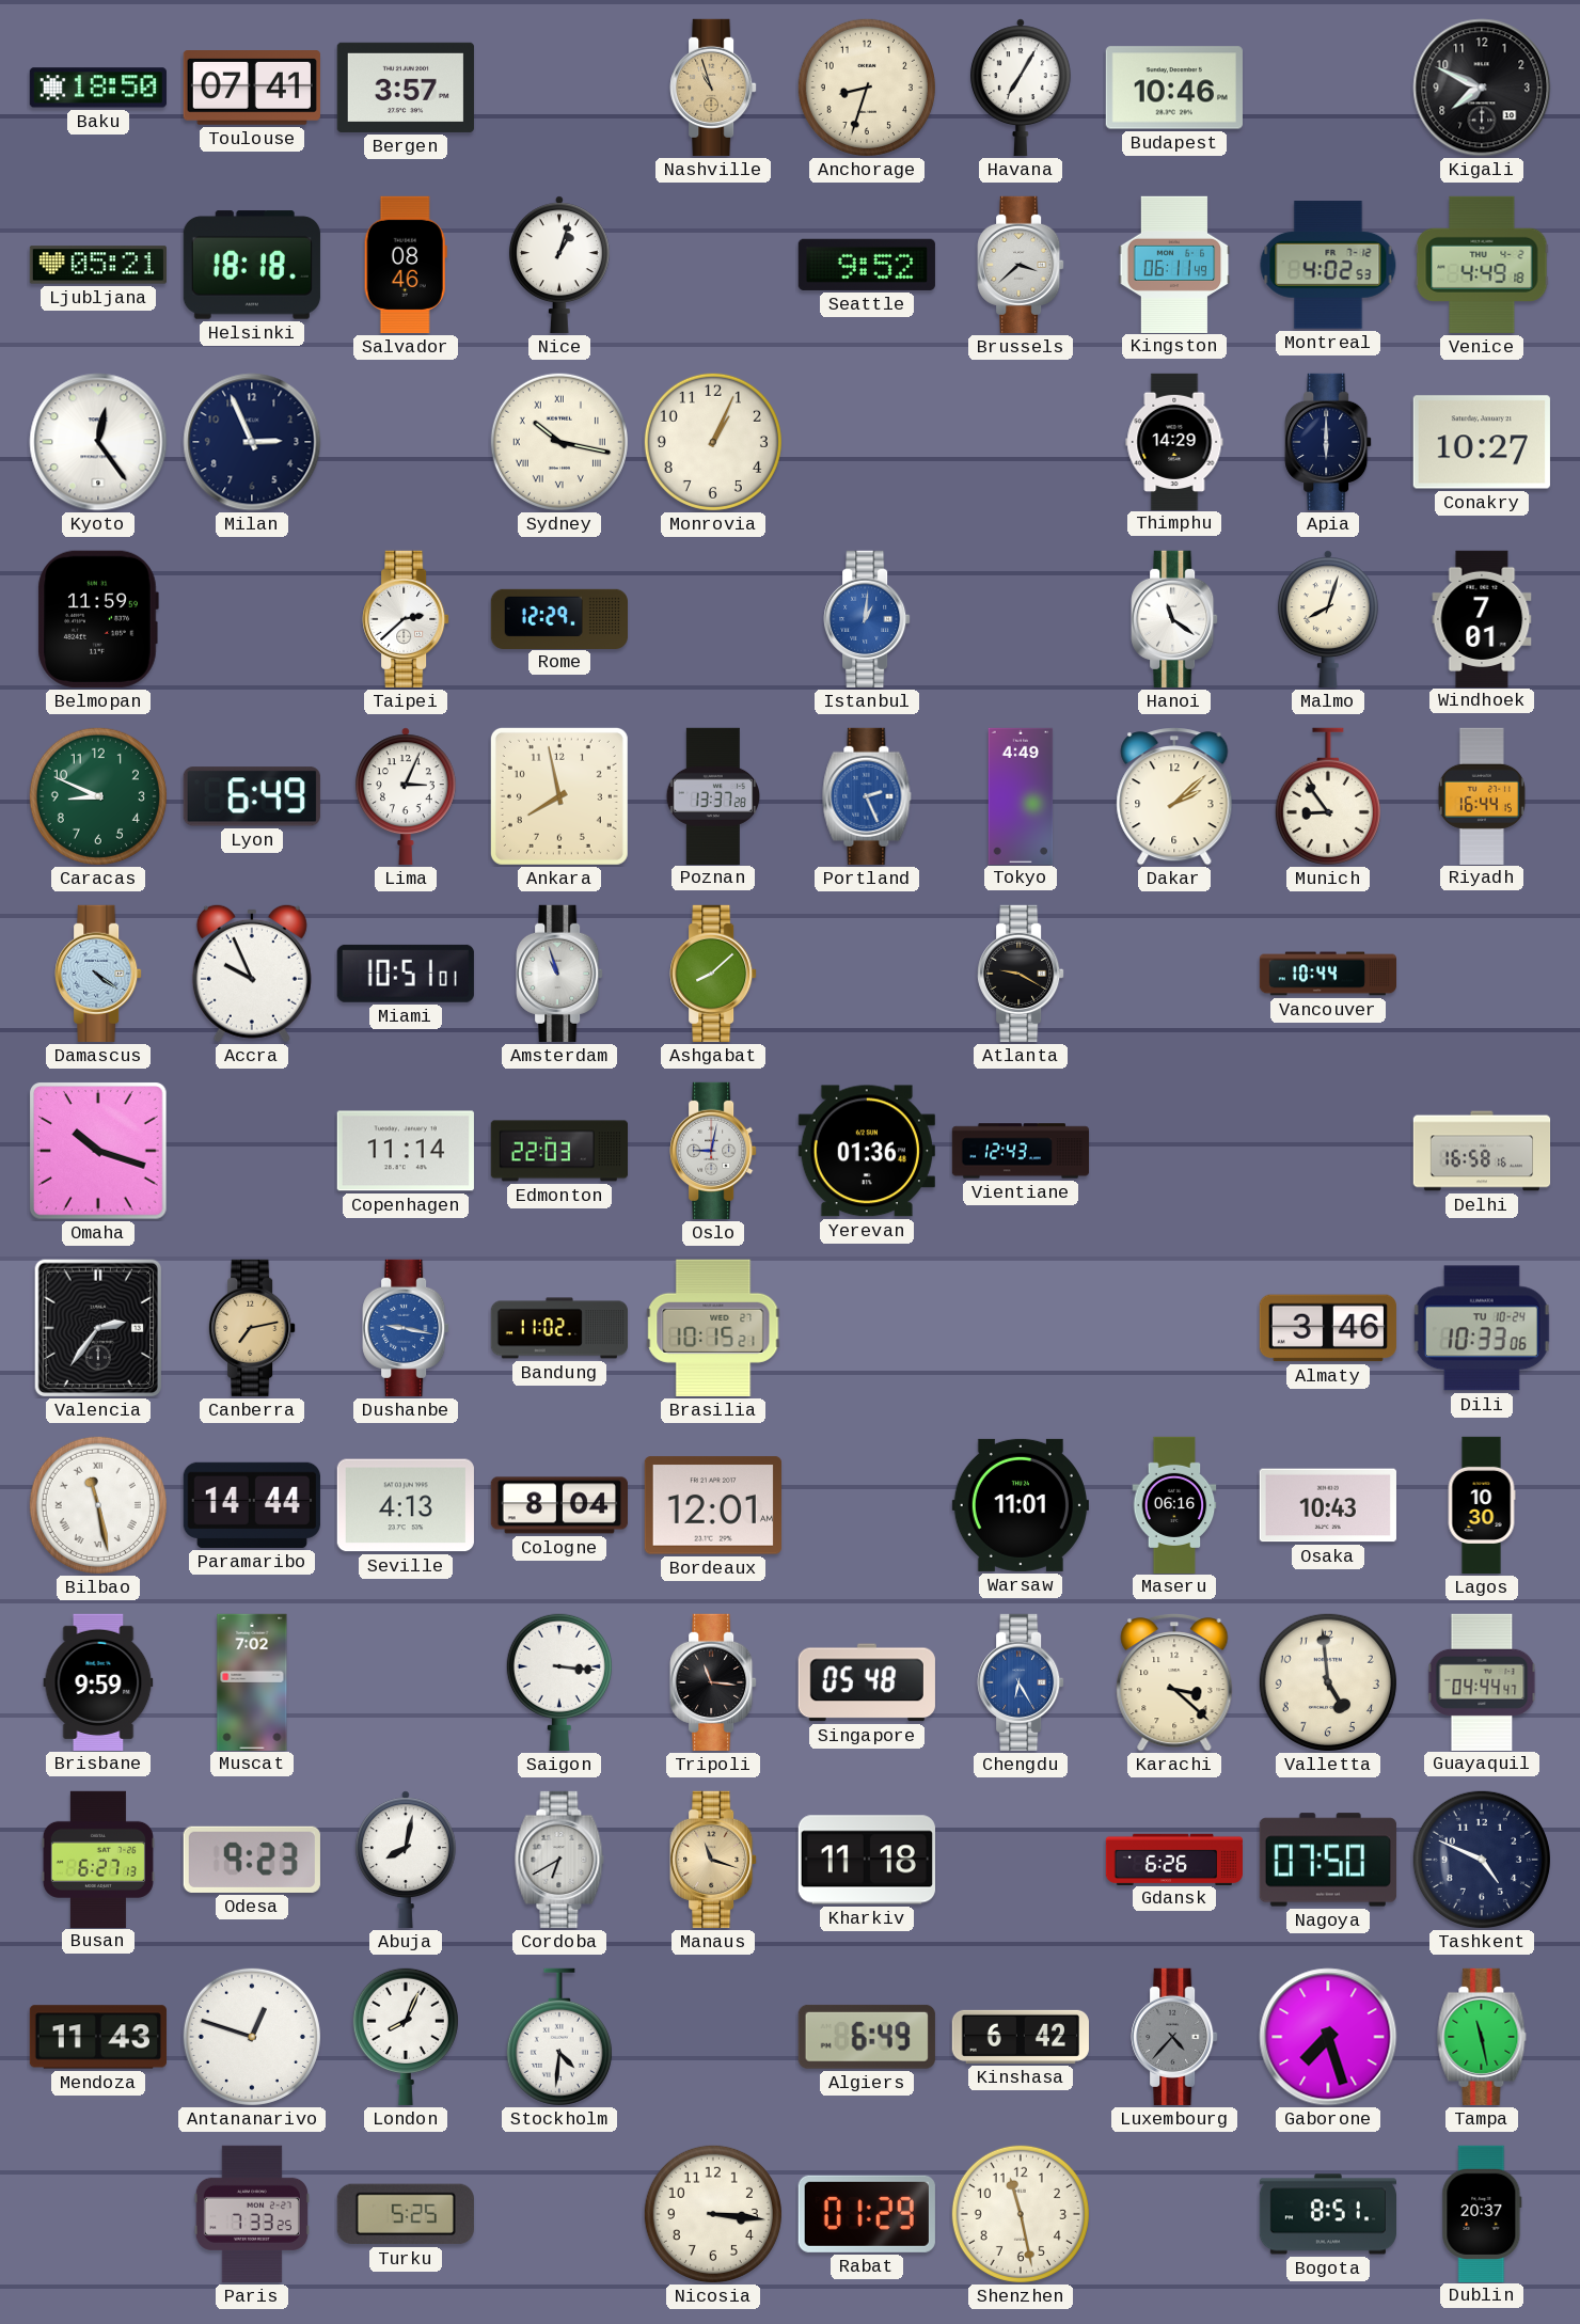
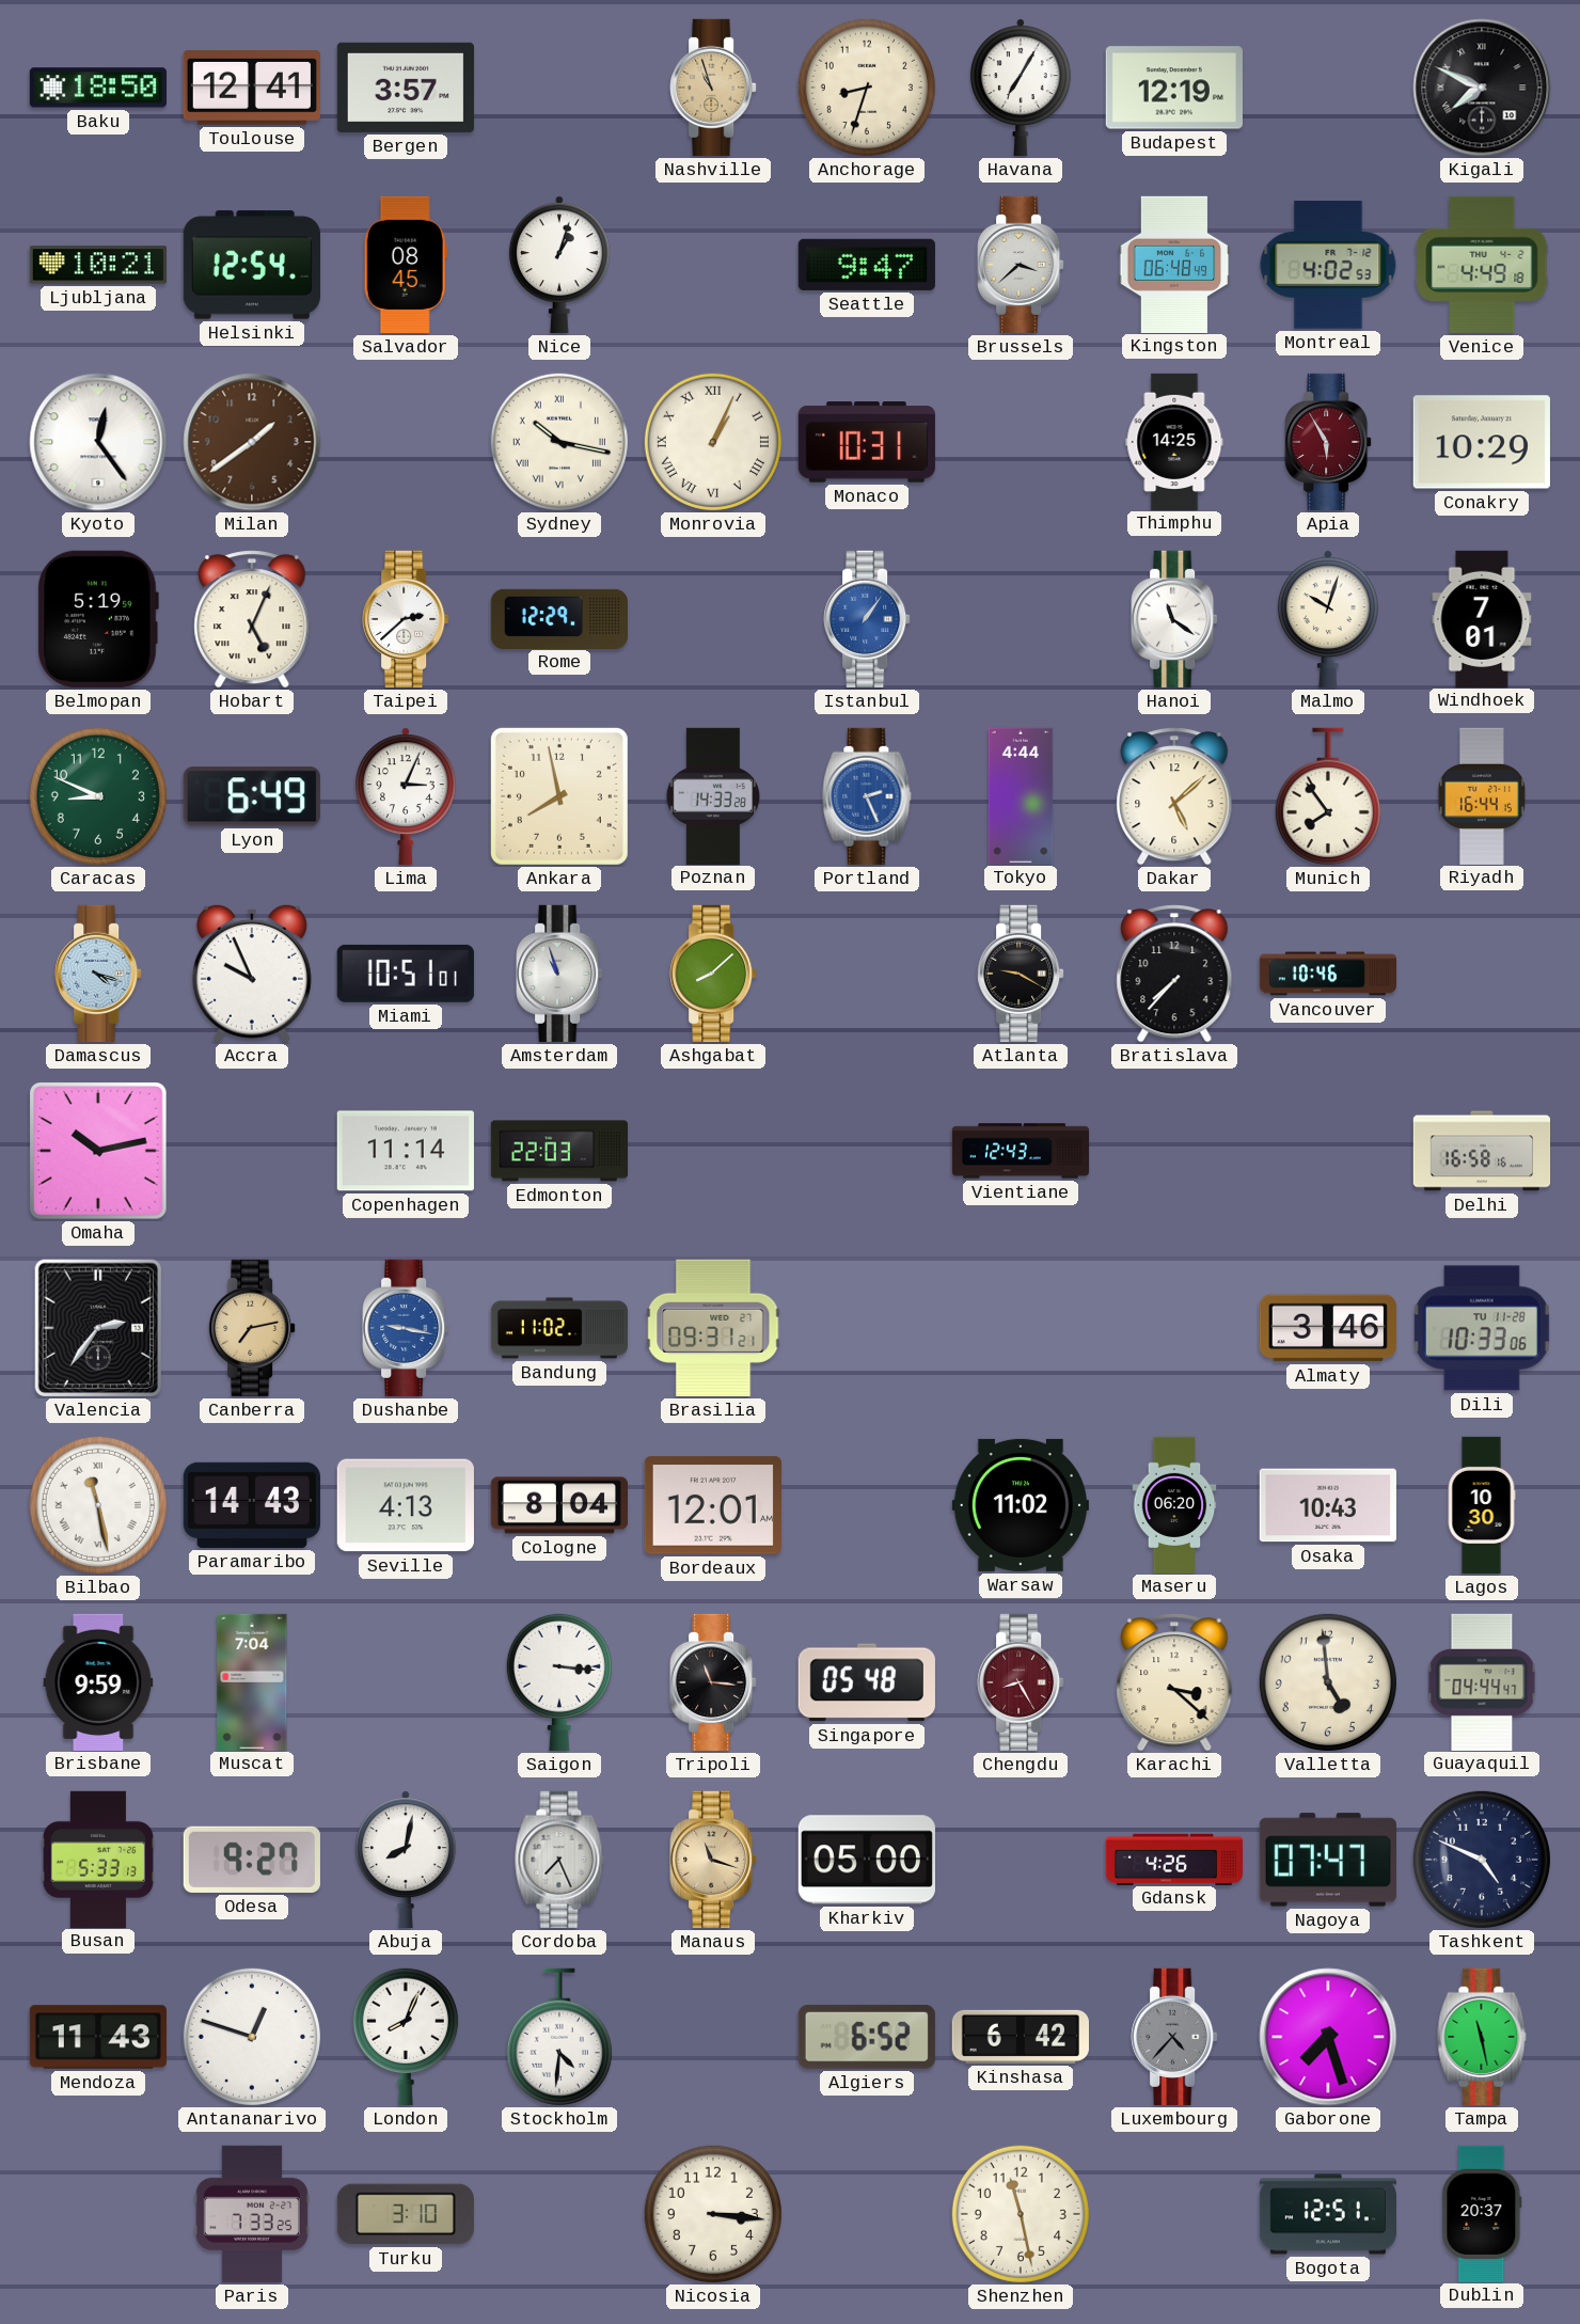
Toulouse: 07:41 -> 12:41 (252, 89)
Budapest: 10:46 -> 12:19 (1174, 88)
Kigali numerals: Arabic -> Roman (1482, 88)
Ljubljana: 05:21 -> 10:21 (98, 265)
Helsinki: 18:18 -> 12:54 (252, 265)
Salvador: 08:46 -> 08:45 (406, 265)
Seattle: 9:52 -> 9:47 (867, 265)
Kingston: 06:11 -> 06:48 (1174, 264)
Milan: 2:56 -> 1:39 (252, 442)
Milan dial: navy -> brown (252, 442)
Monrovia numerals: Arabic -> Roman (713, 442)
Monaco: none -> 10:31 (867, 443)
Thimphu: 14:29 -> 14:25 (1174, 441)
Apia: 6:00 -> 5:55 (1328, 442)
Apia dial: navy -> burgundy (1328, 442)
Conakry: 10:27 -> 10:29 (1482, 442)
Belmopan: 11:59 -> 5:19 (98, 619)
Hobart: none -> 5:04 (252, 619)
Istanbul: 1:01 -> 1:06 (867, 619)
Malmo: 8:03 -> 10:03 (1328, 619)
Poznan: 13:37 -> 14:33 (712, 795)
Tokyo: 4:49 -> 4:44 (1021, 795)
Dakar: 2:08 -> 5:08 (1174, 796)
Munich: 8:54 -> 7:54 (1328, 796)
Damascus: 4:21 -> 4:18 (98, 974)
Bratislava: none -> 7:37 (1174, 974)
Vancouver: 10:44 -> 10:46 (1328, 974)
Omaha: 10:18 -> 10:13 (99, 1152)
Oslo: 9:02 -> none (713, 1151)
Yerevan: 01:36 -> none (867, 1151)
Brasilia: 10:15 -> 09:31 (713, 1328)
Dili date: TU 10-24 -> TU 11-28 (1482, 1328)
Paramaribo: 14:44 -> 14:43 (252, 1505)
Warsaw: 11:01 -> 11:02 (1021, 1505)
Maseru: 06:16 -> 06:20 (1174, 1504)
Muscat: 7:02 -> 7:04 (252, 1681)
Chengdu: 6:25 -> 8:25 (1021, 1682)
Chengdu dial: blue -> burgundy (1021, 1682)
Busan: 6:27 -> 5:33 (98, 1859)
Odesa: 9:23 -> 9:27 (252, 1860)
Cordoba: 6:40 -> 7:26 (559, 1860)
Kharkiv: 11:18 -> 05:00 (867, 1860)
Gdansk: 6:26 -> 4:26 (1173, 1859)
Nagoya: 07:50 -> 07:47 (1328, 1860)
Algiers: 6:49 -> 6:52 (867, 2037)
Turku: 5:25 -> 3:10 (406, 2214)
Rabat: 01:29 -> none (867, 2214)
Bogota: 8:51 -> 12:51 (1327, 2214)
